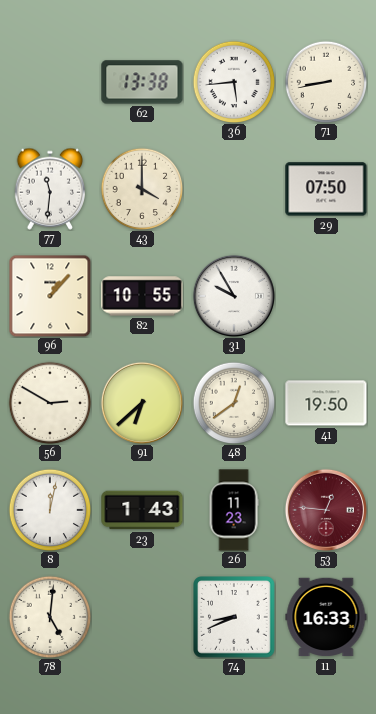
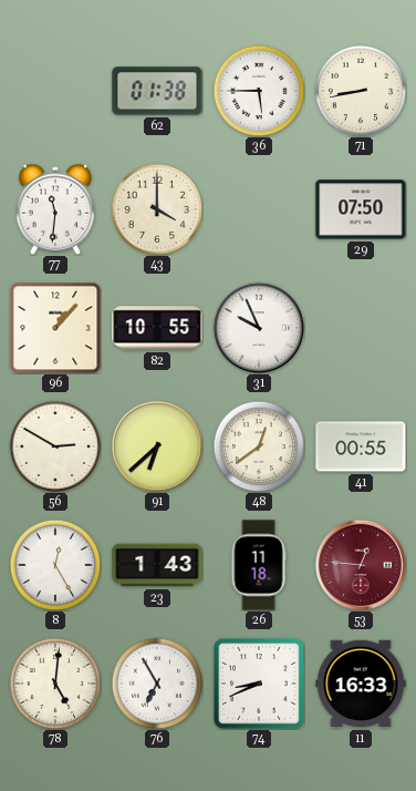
62: 13:38 -> 01:38 (157, 91)
36: 5:44 -> 5:45 (259, 91)
31: 9:55 -> 9:56 (259, 328)
41: 19:50 -> 00:55 (361, 446)
8: 12:02 -> 12:25 (55, 565)
26: 11:23 -> 11:18 (259, 565)
76: none -> 6:55 (157, 684)
